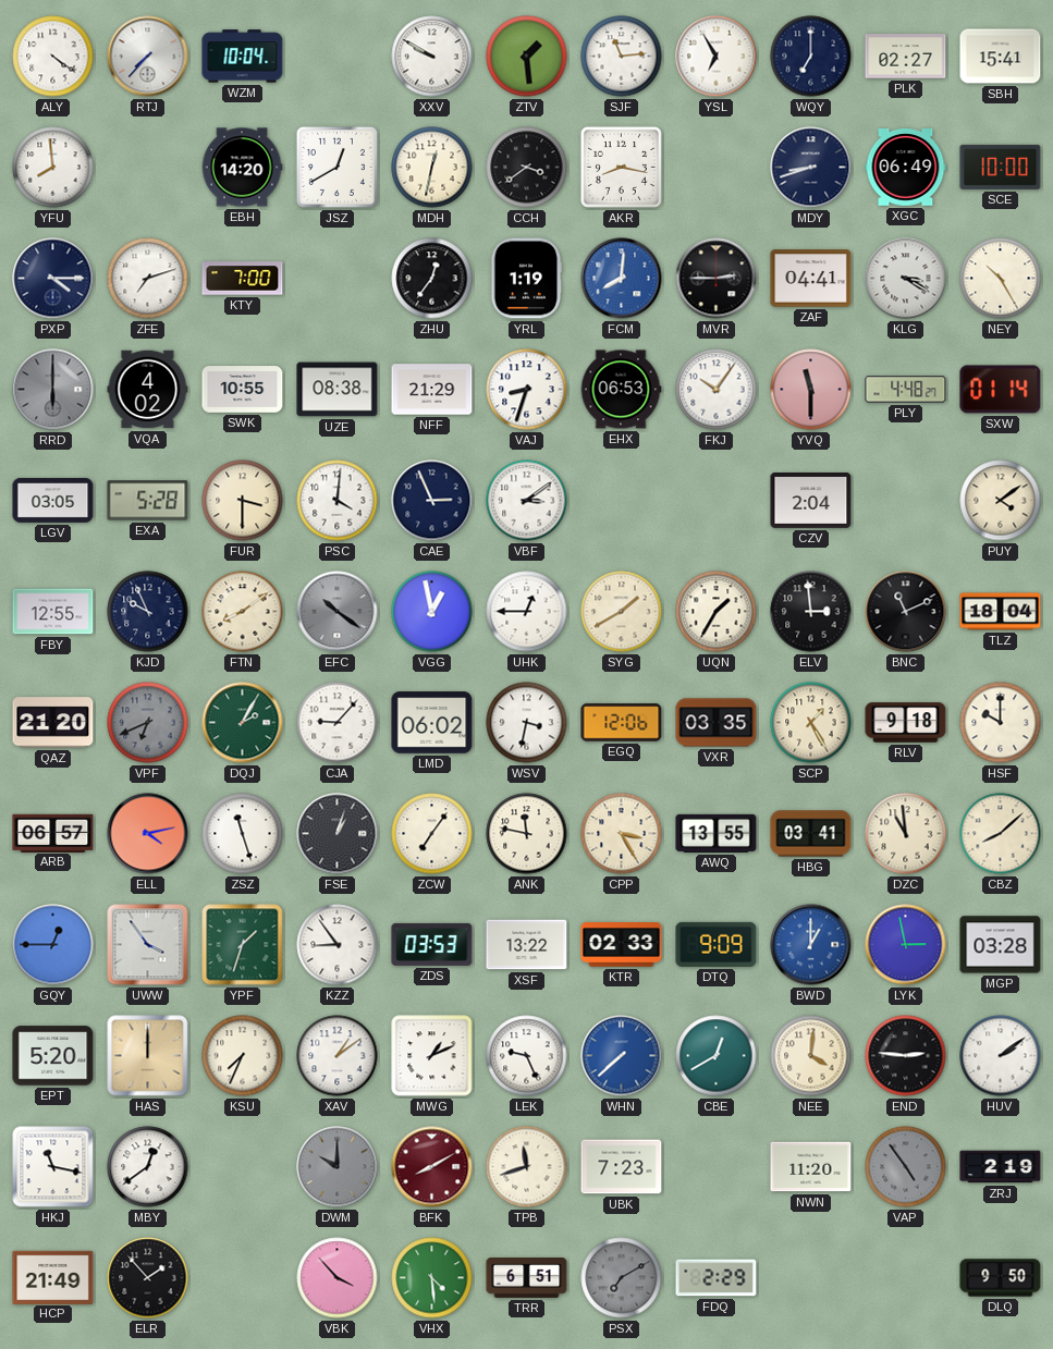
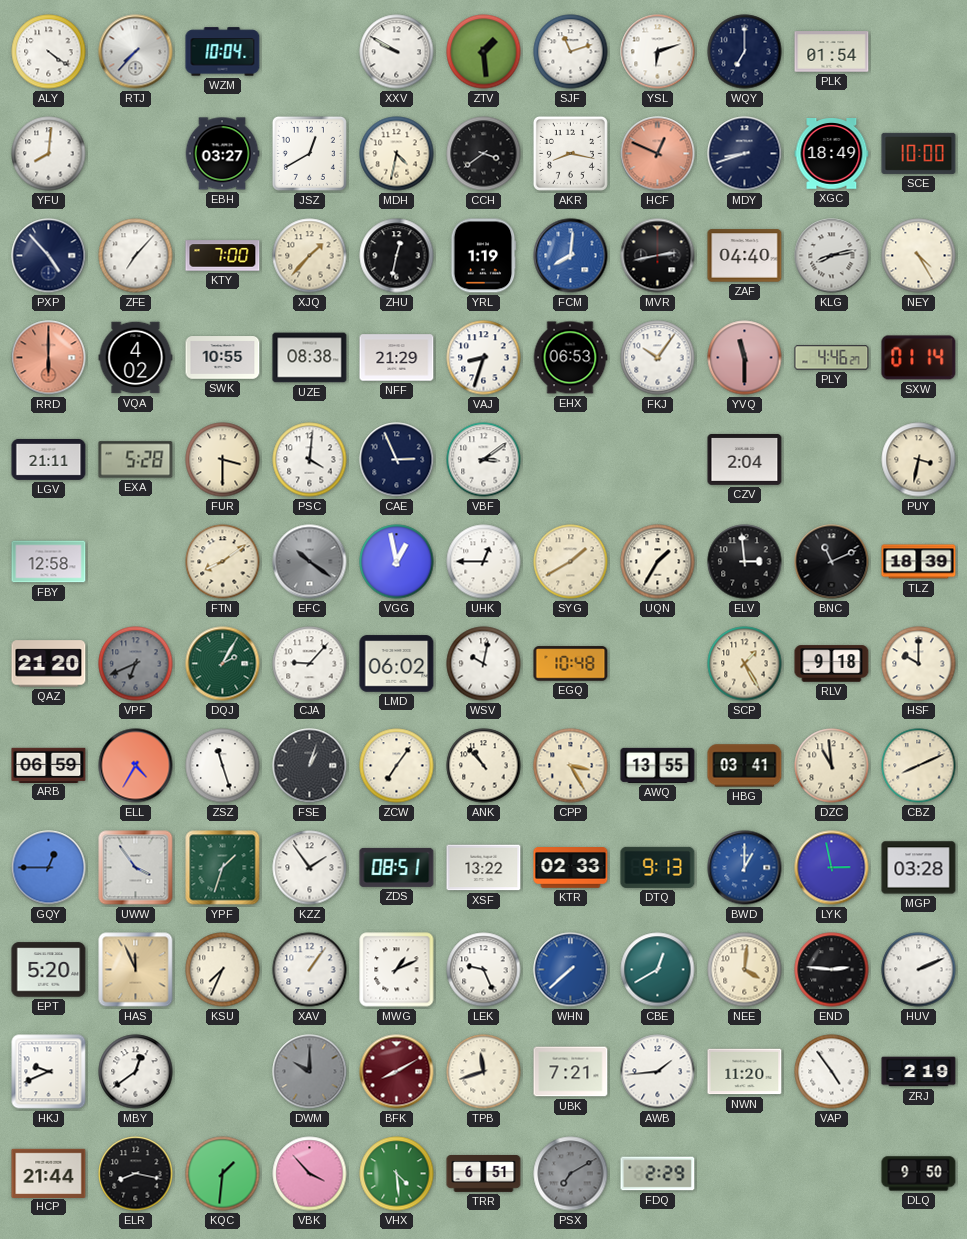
SJF: 11:14 -> 11:12 (571, 52)
YSL: 6:55 -> 6:12 (658, 52)
PLK: 02:27 -> 01:54 (832, 52)
SBH: 15:41 -> none (1001, 57)
YFU: 7:59 -> 8:01 (49, 154)
EBH: 14:20 -> 03:27 (222, 154)
MDH: 12:32 -> 4:32 (397, 154)
HCF: none -> 12:49 (658, 154)
XGC: 06:49 -> 18:49 (832, 154)
PXP: 4:15 -> 4:53 (49, 256)
ZFE: 7:12 -> 7:07 (136, 256)
XJQ: none -> 1:37 (310, 256)
ZHU: 12:36 -> 12:32 (397, 256)
MVR: 2:45 -> 2:43 (658, 256)
ZAF: 04:41 -> 04:40 (745, 256)
KLG: 3:20 -> 8:13 (832, 256)
NEY: 10:25 -> 4:25 (919, 256)
RRD dial: grey -> salmon (49, 358)
PLY: 4:48 -> 4:46 (832, 358)
LGV: 03:05 -> 21:11 (49, 459)
PUY: 4:09 -> 3:32 (919, 460)
FBY: 12:55 -> 12:58 (49, 562)
KJD: 9:56 -> none (148, 612)
TLZ: 18:04 -> 18:39 (919, 562)
WSV: 3:32 -> 10:02 (484, 664)
EGQ: 12:06 -> 10:48 (571, 664)
VXR: 03:35 -> none (717, 723)
ARB: 06:57 -> 06:59 (49, 765)
ELL: 4:13 -> 4:35 (136, 766)
ANK: 11:47 -> 10:53 (484, 766)
CBZ: 8:08 -> 8:11 (919, 766)
KZZ: 8:54 -> 1:54 (310, 868)
ZDS: 03:53 -> 08:51 (397, 867)
DTQ: 9:09 -> 9:13 (658, 867)
HAS: 12:00 -> 11:56 (136, 970)
XAV: 1:09 -> 1:06 (310, 970)
HUV: 2:09 -> 2:11 (919, 970)
HKJ: 11:17 -> 9:41 (49, 1072)
UBK: 7:23 -> 7:21 (571, 1072)
AWB: none -> 1:44 (658, 1072)
VAP dial: grey -> white (832, 1072)
HCP: 21:49 -> 21:44 (49, 1173)
ELR: 1:53 -> 8:17 (136, 1174)
KQC: none -> 1:31 (223, 1174)
